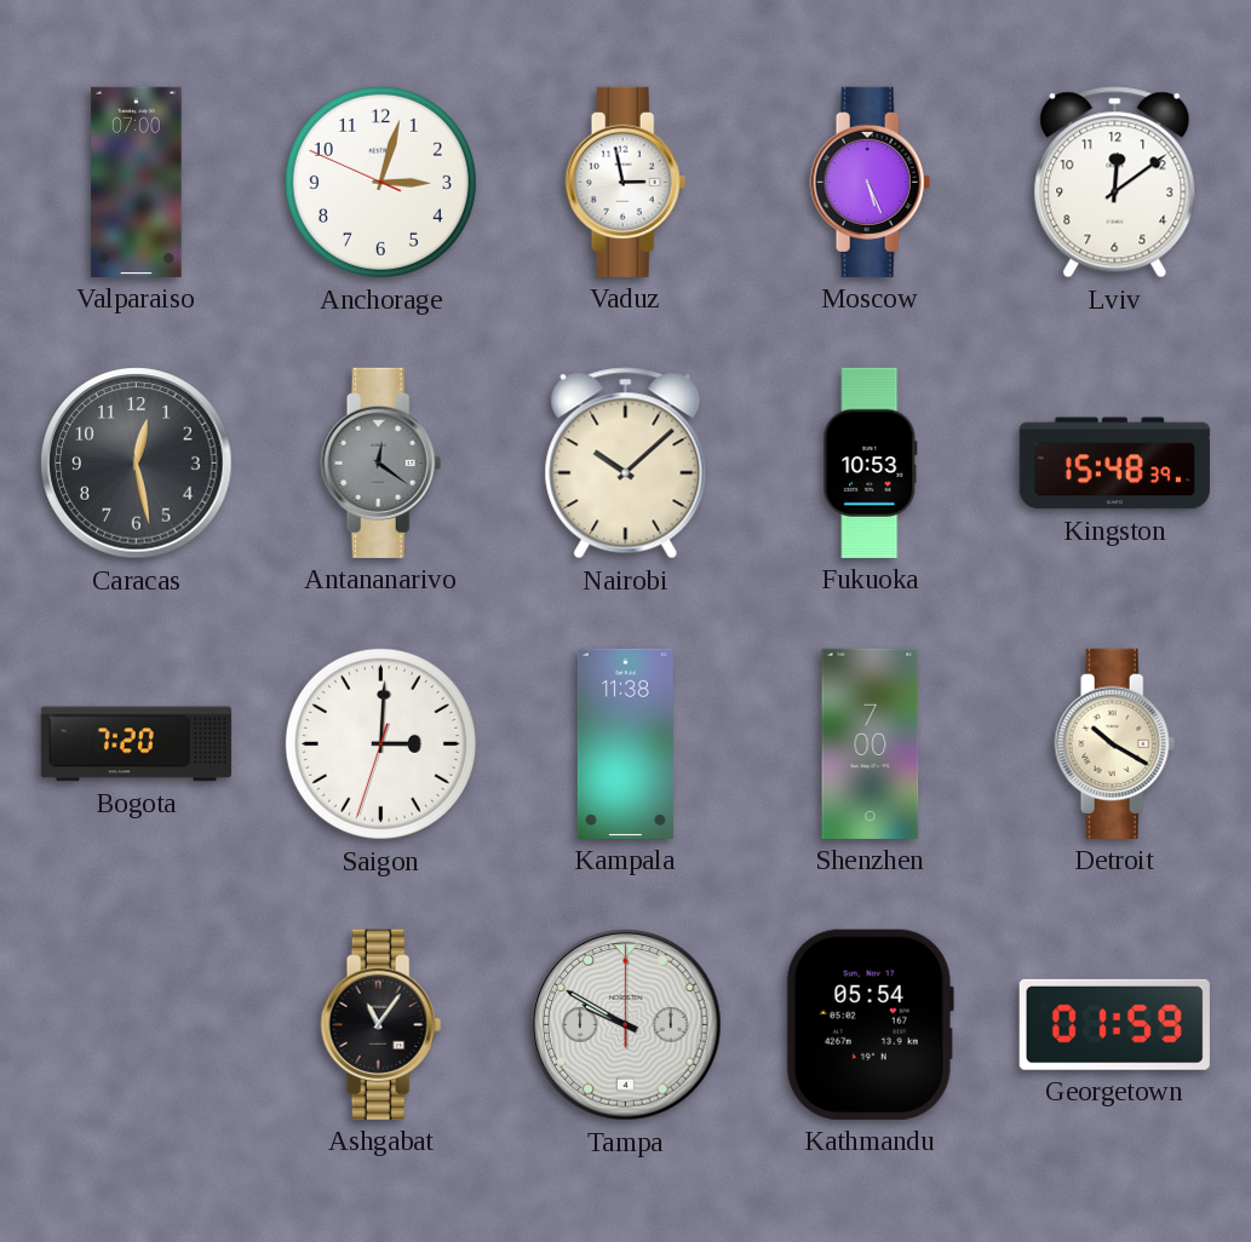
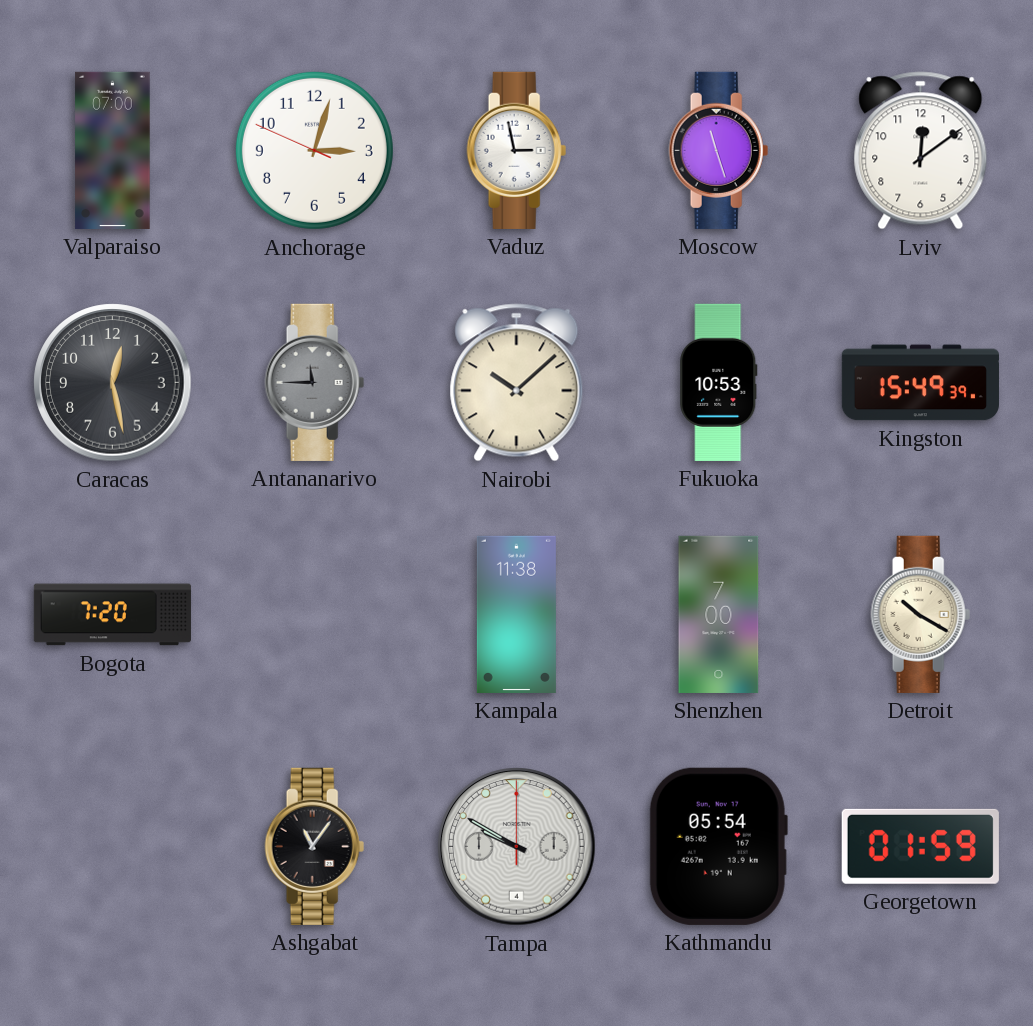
Moscow: 5:26 -> 11:27 (719, 150)
Antananarivo: 12:21 -> 11:45 (315, 382)
Kingston: 15:48 -> 15:49 (920, 383)
Saigon: 3:00 -> none (380, 743)
